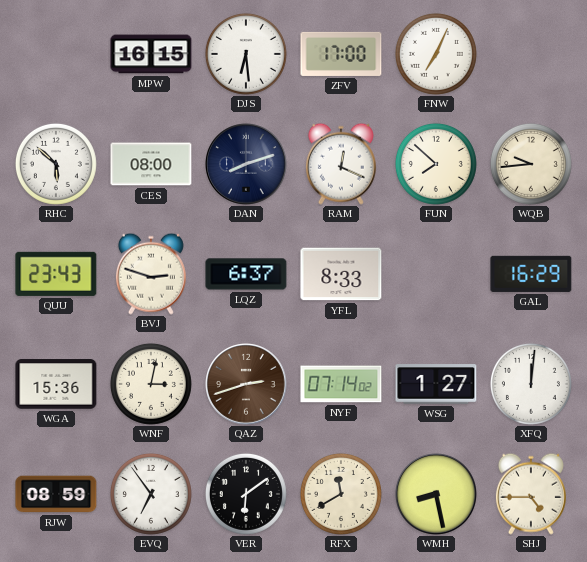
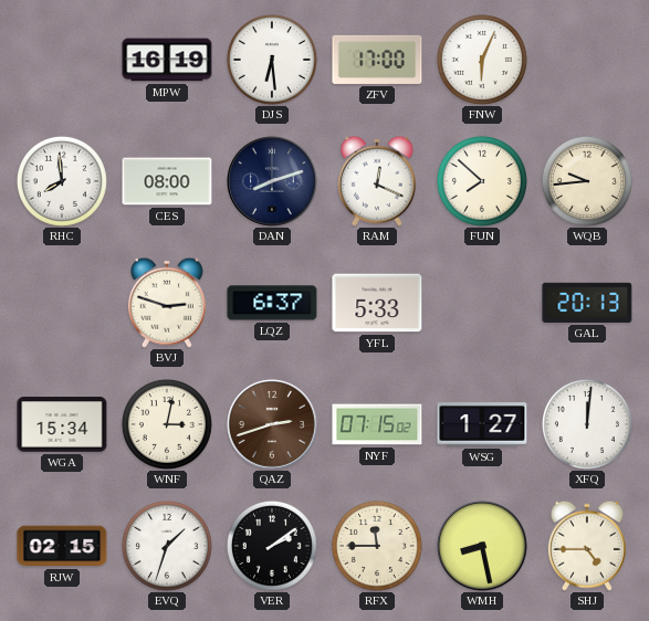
MPW: 16:15 -> 16:19 (167, 60)
FNW: 7:04 -> 6:04 (482, 60)
RHC: 5:52 -> 7:59 (62, 181)
QUU: 23:43 -> none (56, 274)
YFL: 8:33 -> 5:33 (377, 303)
GAL: 16:29 -> 20:13 (587, 303)
WGA: 15:36 -> 15:34 (62, 424)
NYF: 07:14 -> 07:15 (377, 424)
RJW: 08:59 -> 02:15 (62, 546)
EVQ: 6:54 -> 1:33 (167, 546)
VER: 6:09 -> 2:09 (272, 546)
RFX: 11:40 -> 11:45 (377, 546)
